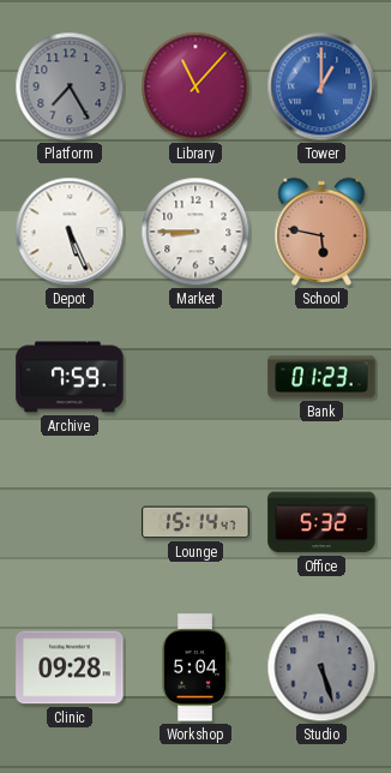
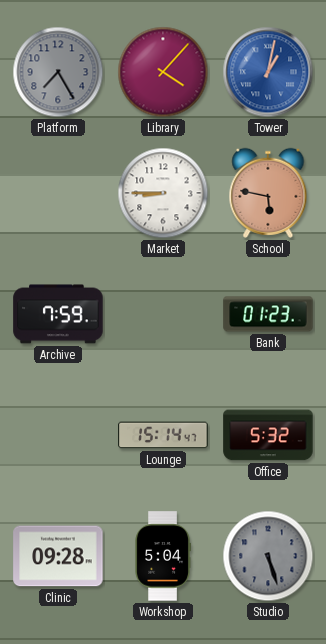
Library: 11:07 -> 4:07 (163, 72)
Tower: 1:00 -> 1:02 (268, 72)
Depot: 5:26 -> none (70, 232)
